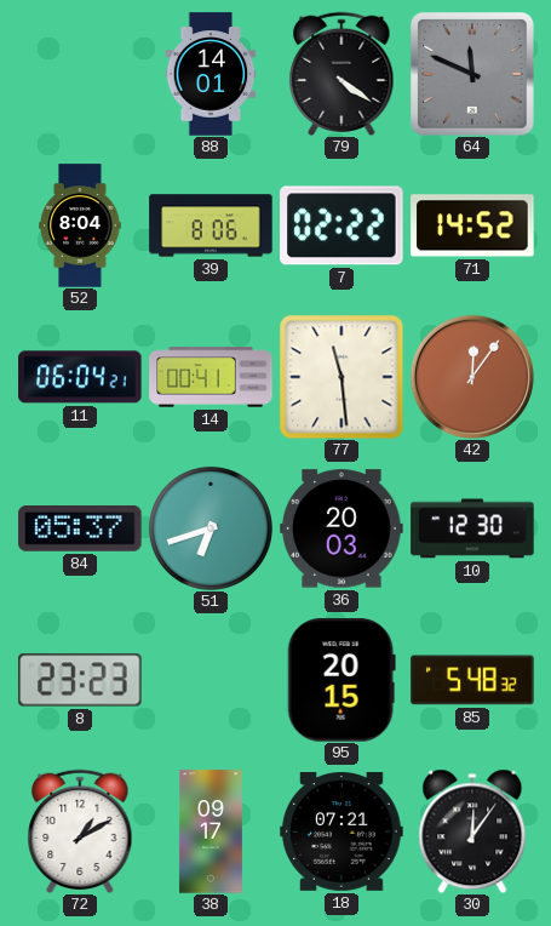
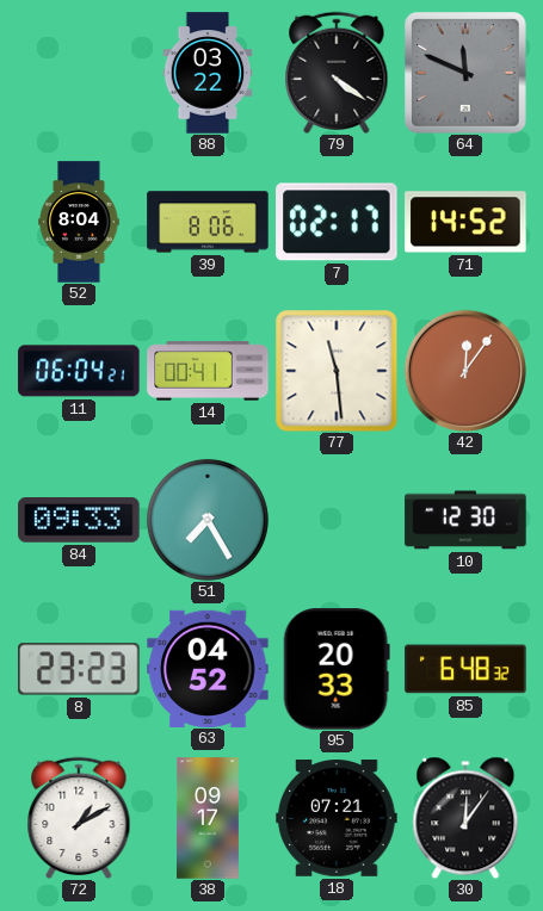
88: 14:01 -> 03:22 (208, 73)
7: 02:22 -> 02:17 (337, 222)
84: 05:37 -> 09:33 (79, 520)
51: 6:42 -> 7:25 (208, 520)
36: 20:03 -> none (341, 528)
63: none -> 04:52 (208, 668)
95: 20:15 -> 20:33 (337, 669)
85: 5:48 -> 6:48 (465, 669)
